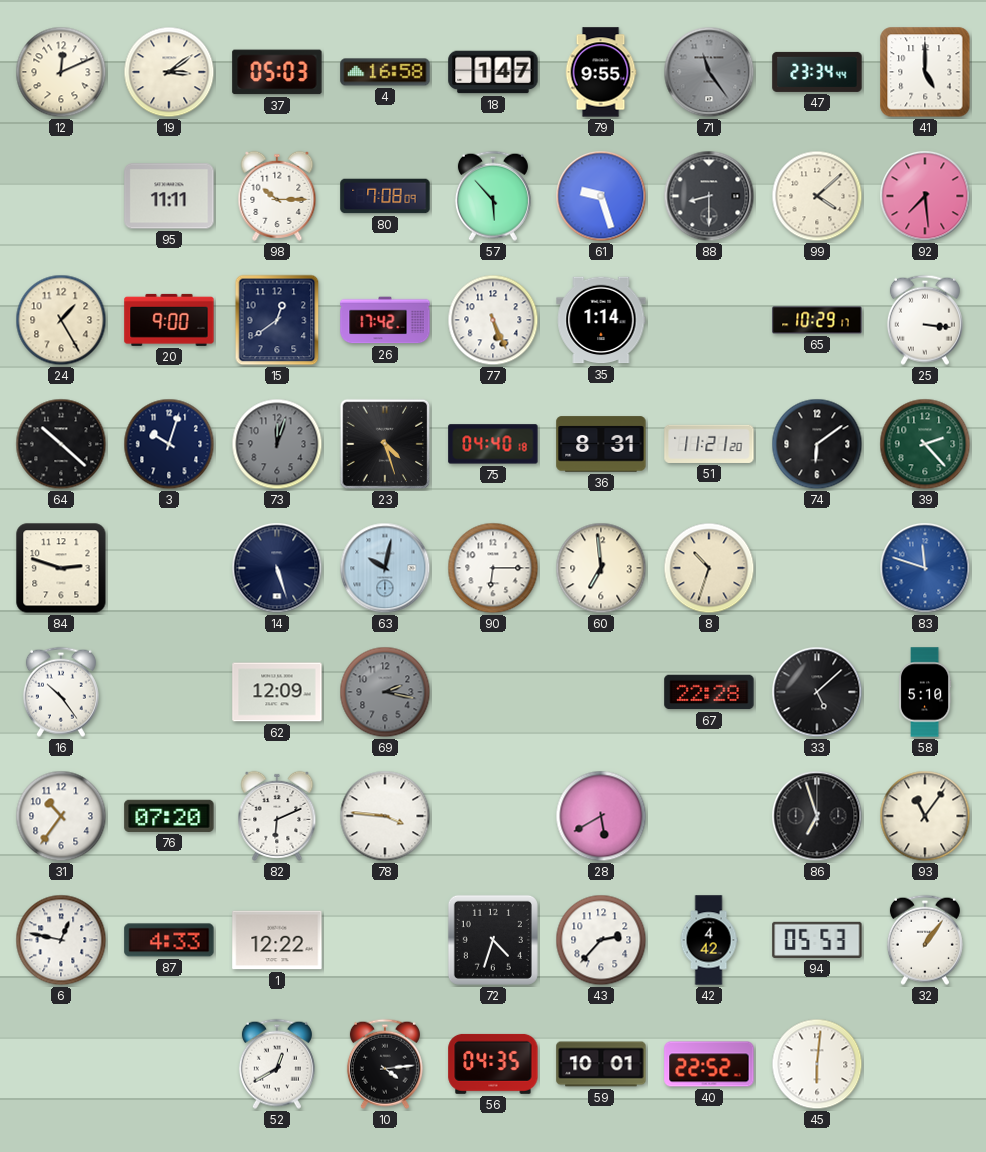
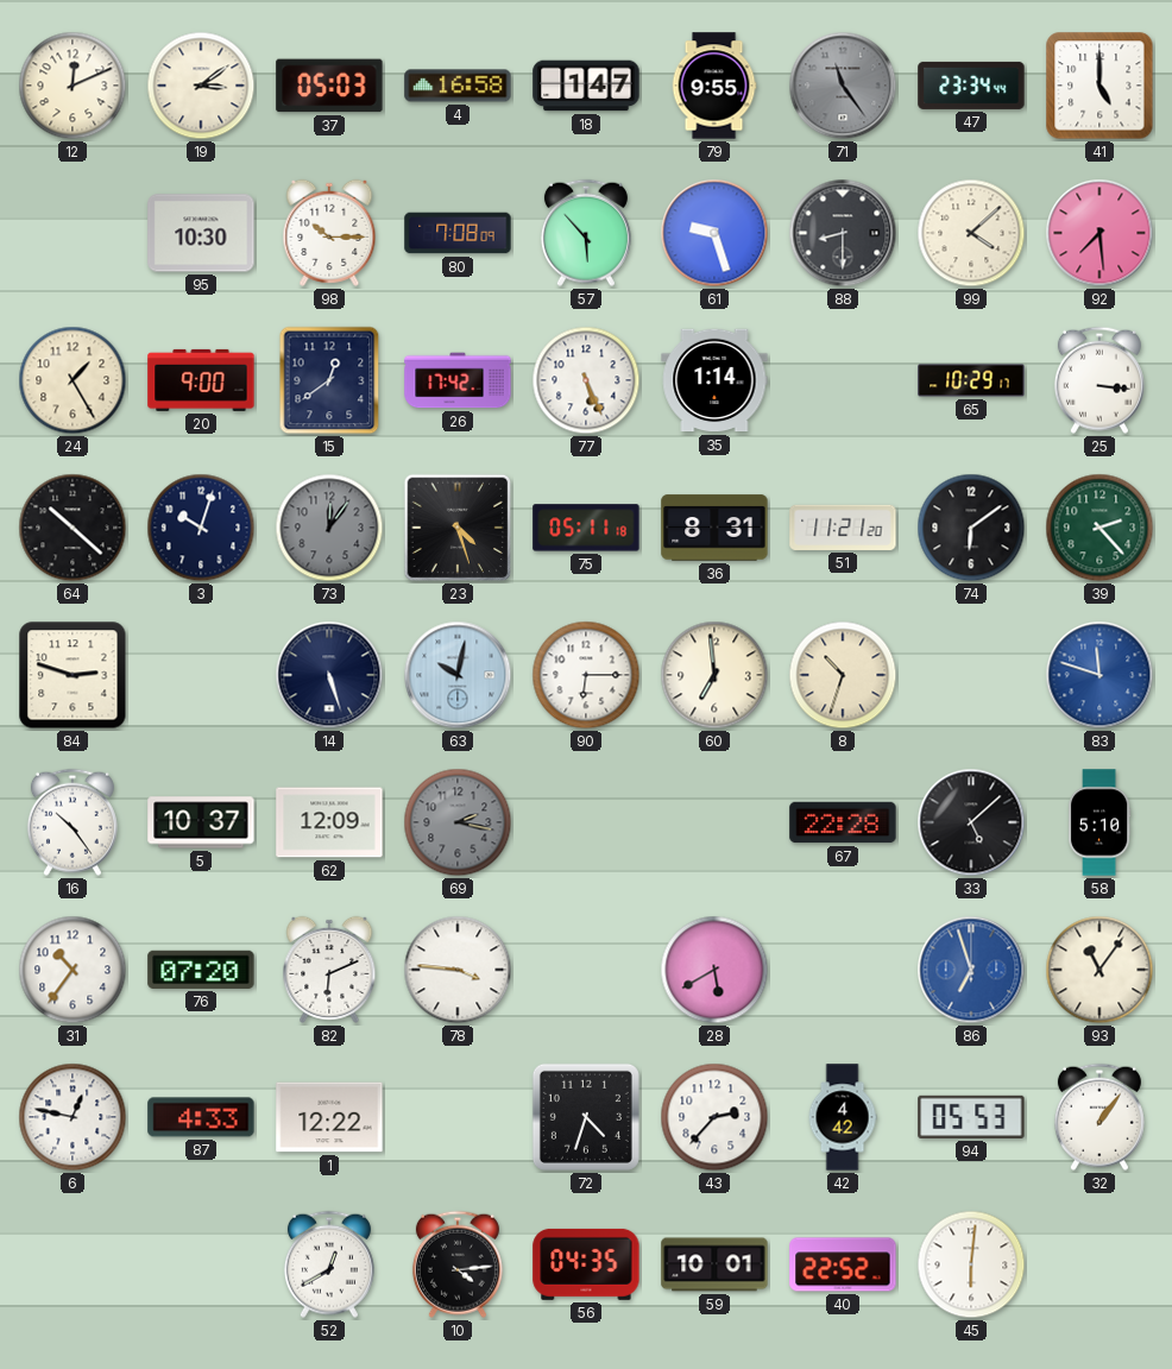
95: 11:11 -> 10:30 (201, 233)
73: 12:03 -> 12:06 (329, 528)
75: 04:40 -> 05:11 (586, 528)
5: none -> 10:37 (201, 822)
86 dial: black -> blue (971, 970)
